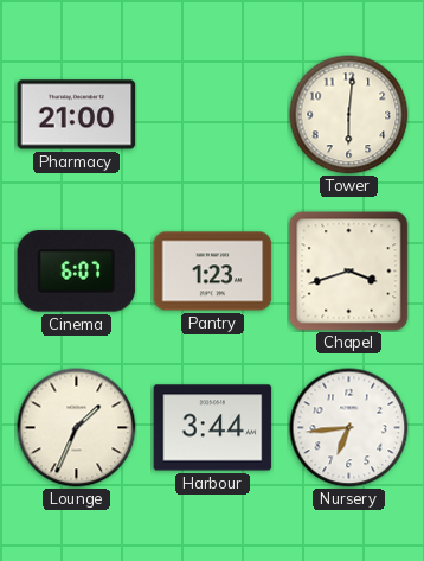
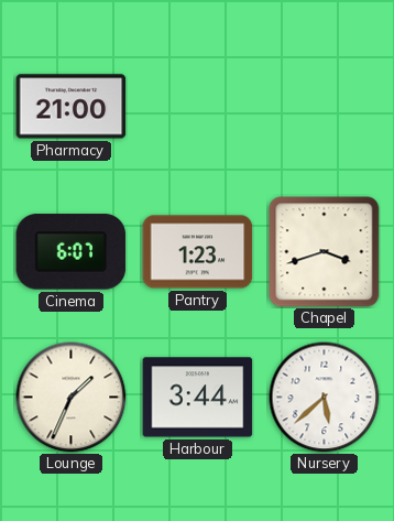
Tower: 6:01 -> none (349, 115)
Nursery: 6:44 -> 5:38 (325, 398)
